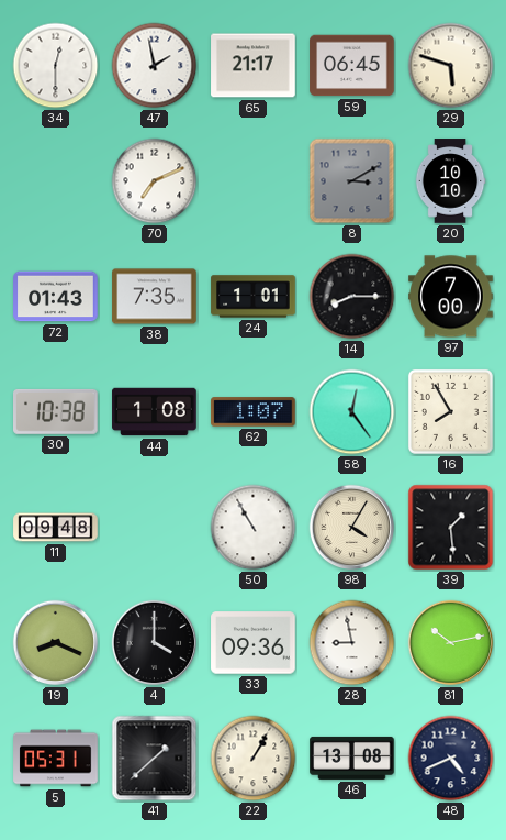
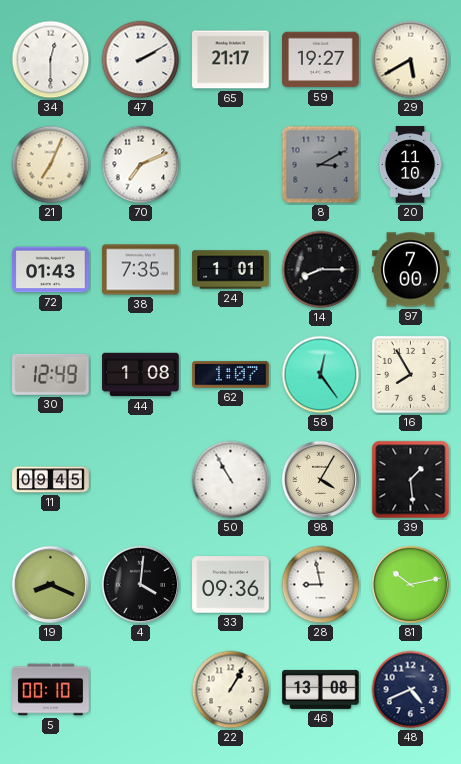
47: 1:58 -> 2:10 (141, 60)
59: 06:45 -> 19:27 (321, 60)
29: 5:48 -> 5:40 (411, 60)
21: none -> 7:04 (51, 165)
20: 10:10 -> 11:10 (410, 165)
30: 10:38 -> 12:49 (51, 374)
11: 09:48 -> 09:45 (51, 480)
4: 4:00 -> 4:01 (141, 585)
5: 05:31 -> 00:10 (51, 690)
41: 1:38 -> none (155, 759)
